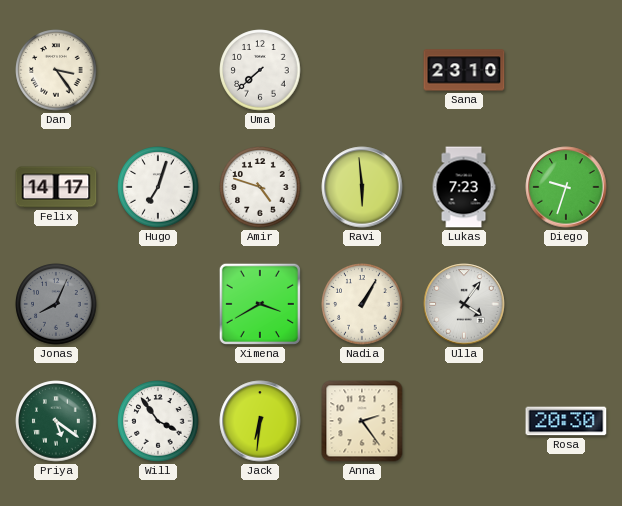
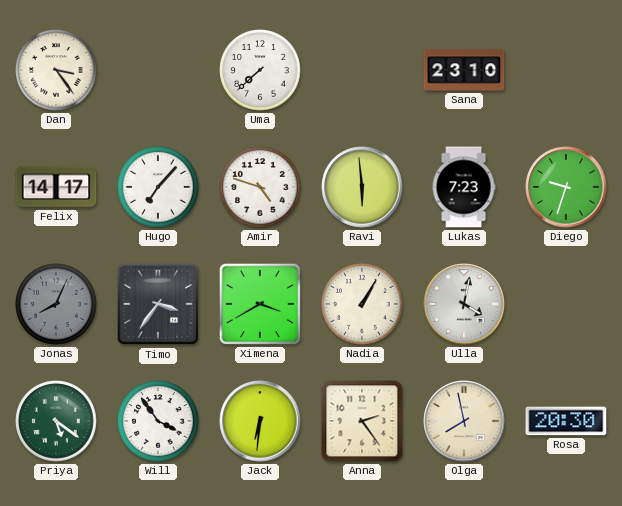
Hugo: 7:03 -> 7:07 (158, 187)
Timo: none -> 3:36 (158, 304)
Ulla: 4:06 -> 4:02 (464, 304)
Olga: none -> 7:58 (464, 421)
